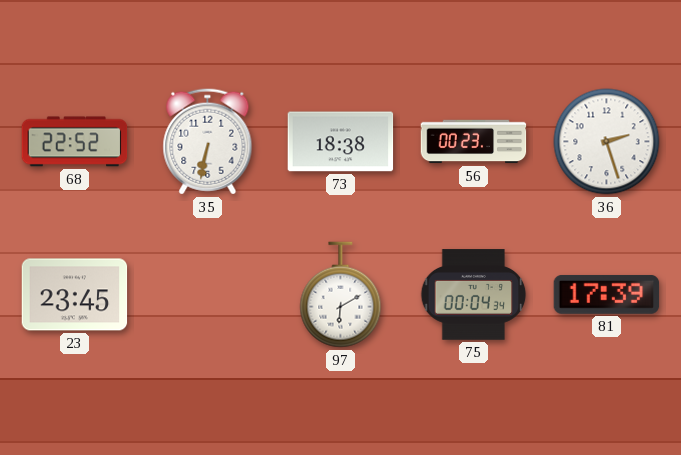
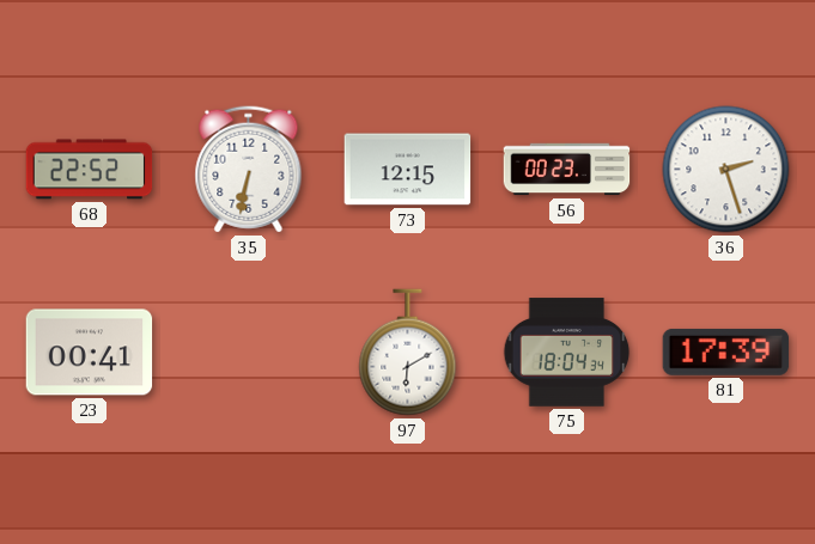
73: 18:38 -> 12:15 (408, 170)
23: 23:45 -> 00:41 (90, 353)
75: 00:04 -> 18:04 (567, 353)
